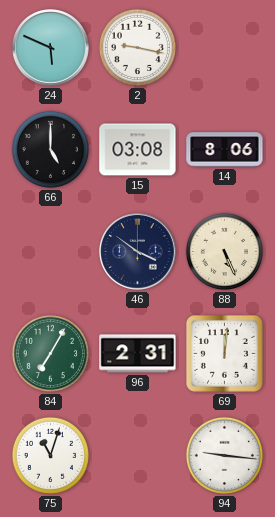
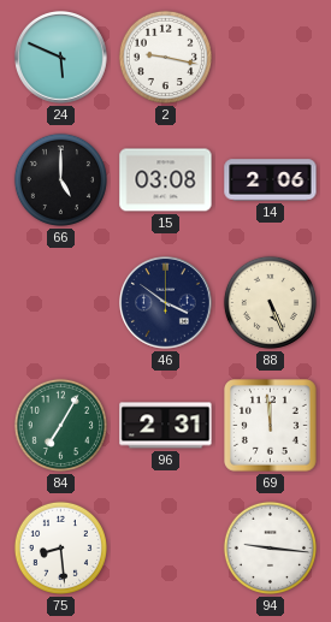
14: 8:06 -> 2:06 (271, 180)
69: 12:01 -> 11:59 (271, 426)
75: 11:03 -> 8:29 (60, 547)
